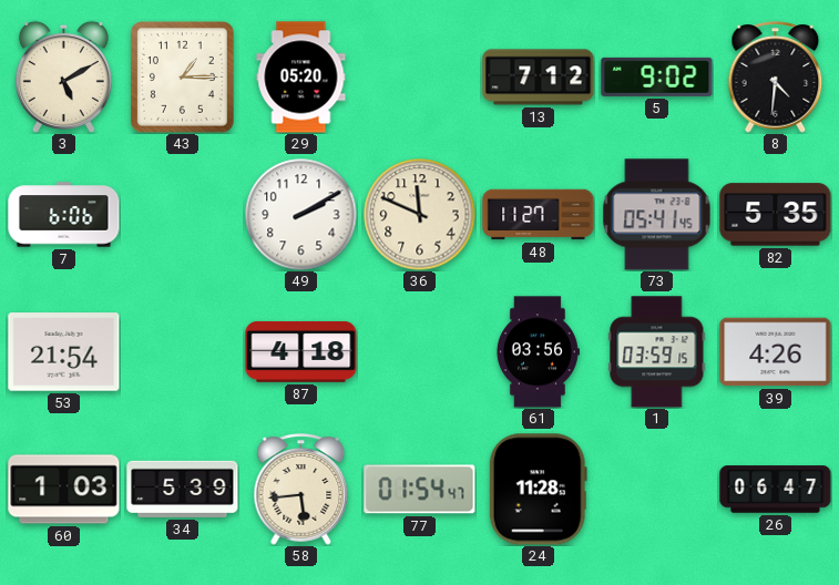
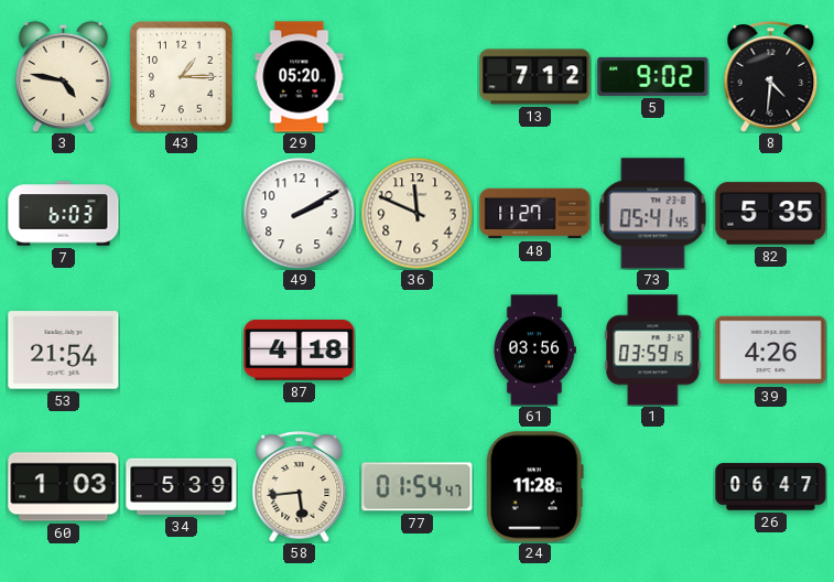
3: 5:10 -> 4:47 (63, 76)
7: 6:06 -> 6:03 (64, 214)
